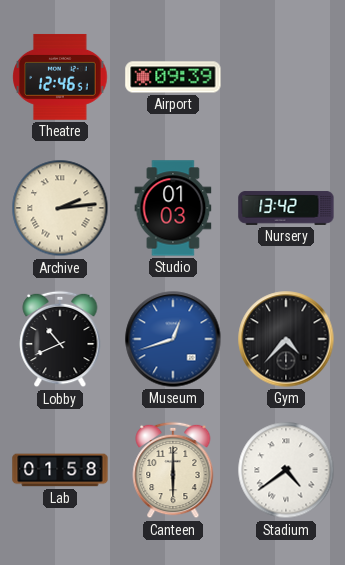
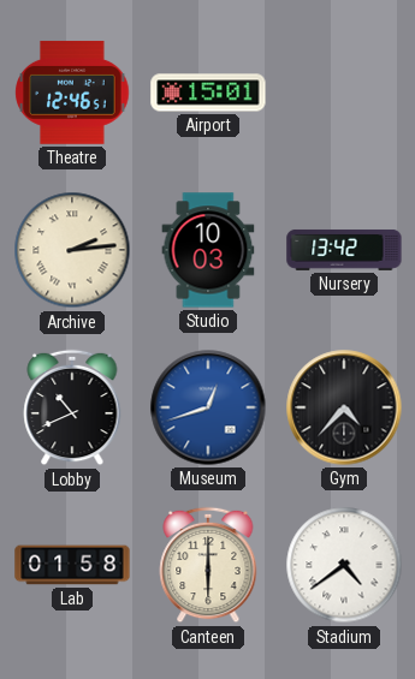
Airport: 09:39 -> 15:01 (208, 93)
Studio: 01:03 -> 10:03 (208, 250)
